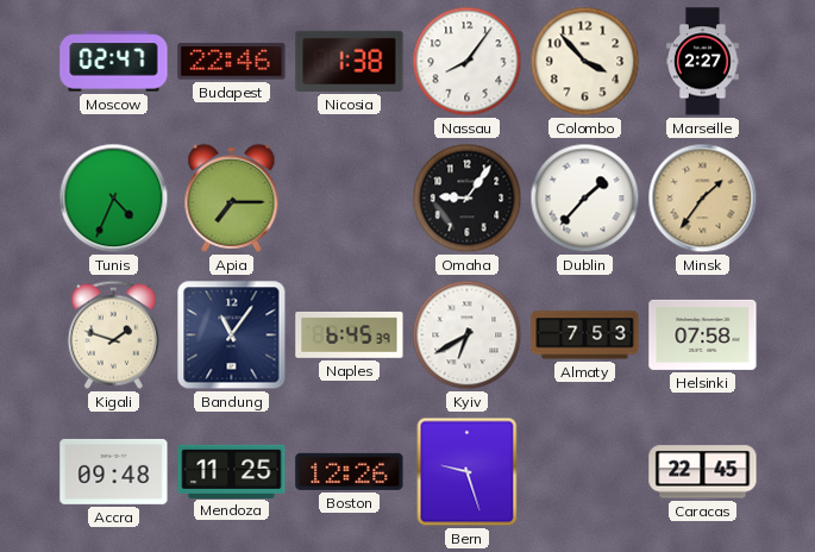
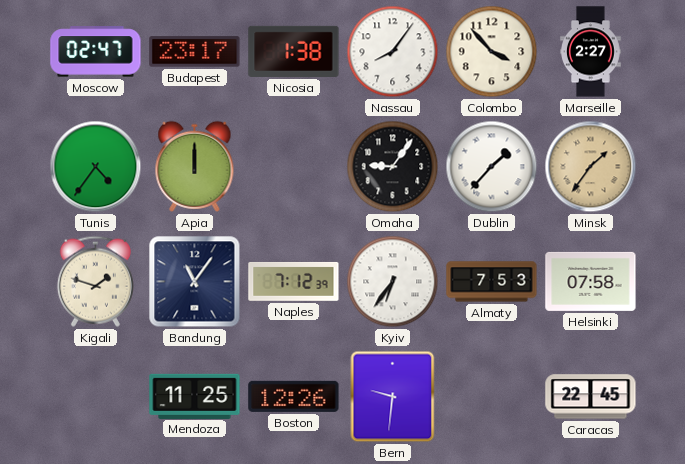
Budapest: 22:46 -> 23:17 (195, 52)
Tunis: 4:34 -> 4:36 (96, 167)
Apia: 7:15 -> 12:00 (195, 166)
Naples: 6:45 -> 7:12 (294, 281)
Kyiv: 6:40 -> 6:36 (393, 282)
Accra: 09:48 -> none (114, 471)
Bern: 9:27 -> 9:31 (393, 397)
